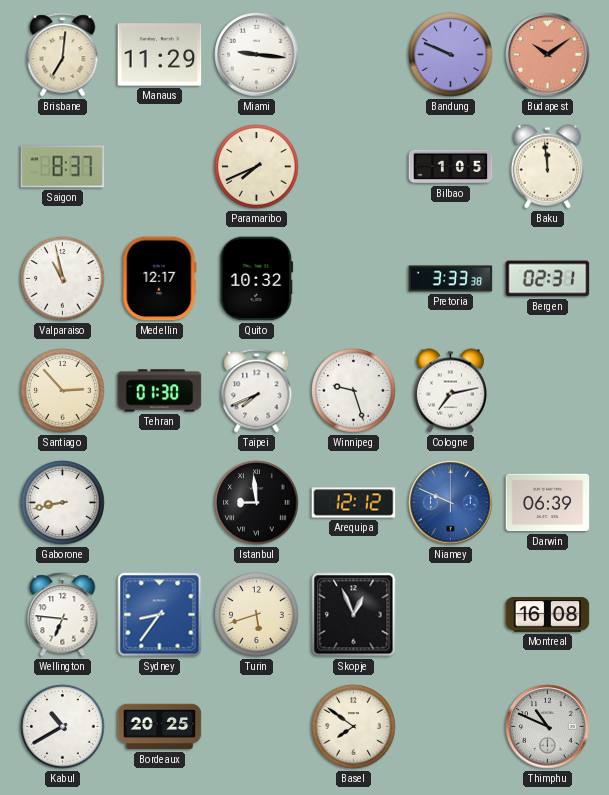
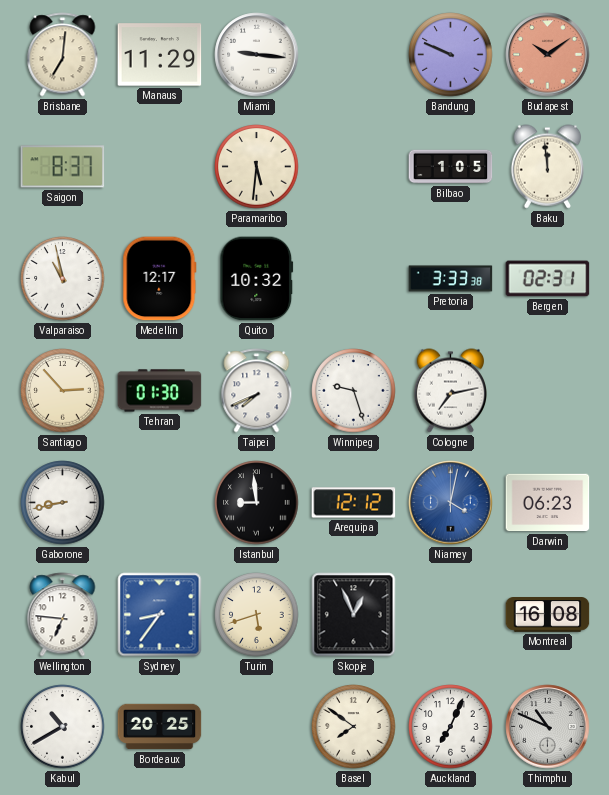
Paramaribo: 7:41 -> 5:31 (257, 167)
Niamey: 9:49 -> 4:02 (451, 503)
Darwin: 06:39 -> 06:23 (548, 503)
Auckland: none -> 7:04 (451, 727)
